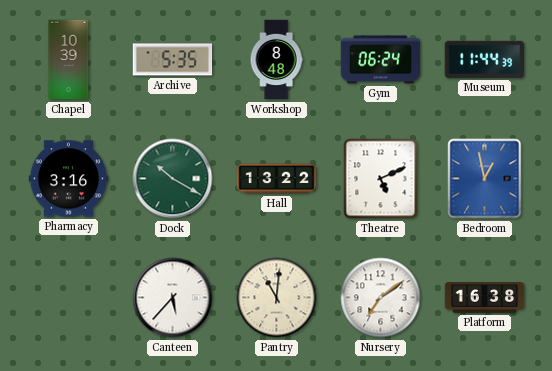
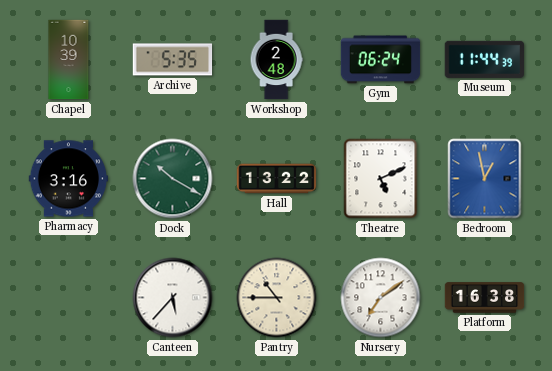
Workshop: 8:48 -> 2:48 (276, 60)
Pantry: 11:01 -> 10:45 (277, 298)
